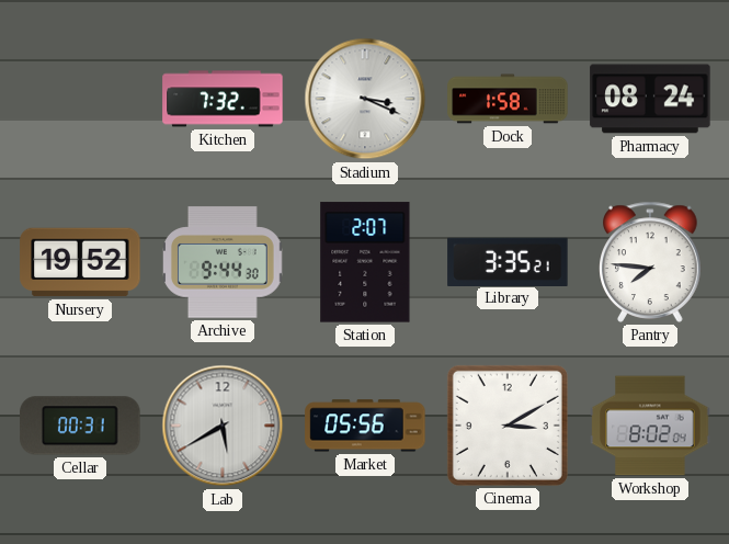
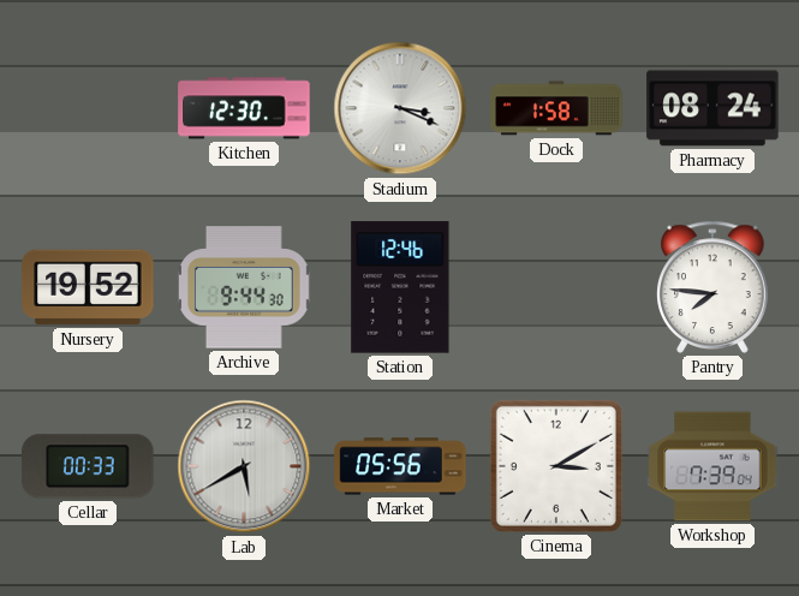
Kitchen: 7:32 -> 12:30 (244, 108)
Station: 2:07 -> 12:46 (400, 287)
Library: 3:35 -> none (508, 261)
Cellar: 00:31 -> 00:33 (88, 466)
Workshop: 8:02 -> 7:39 (712, 466)
